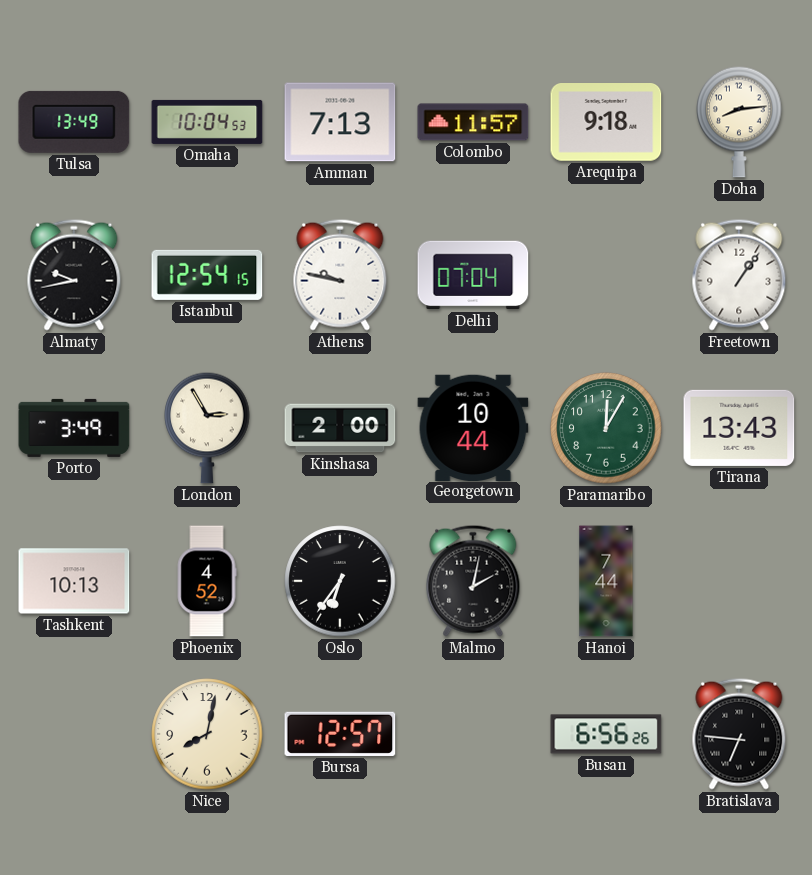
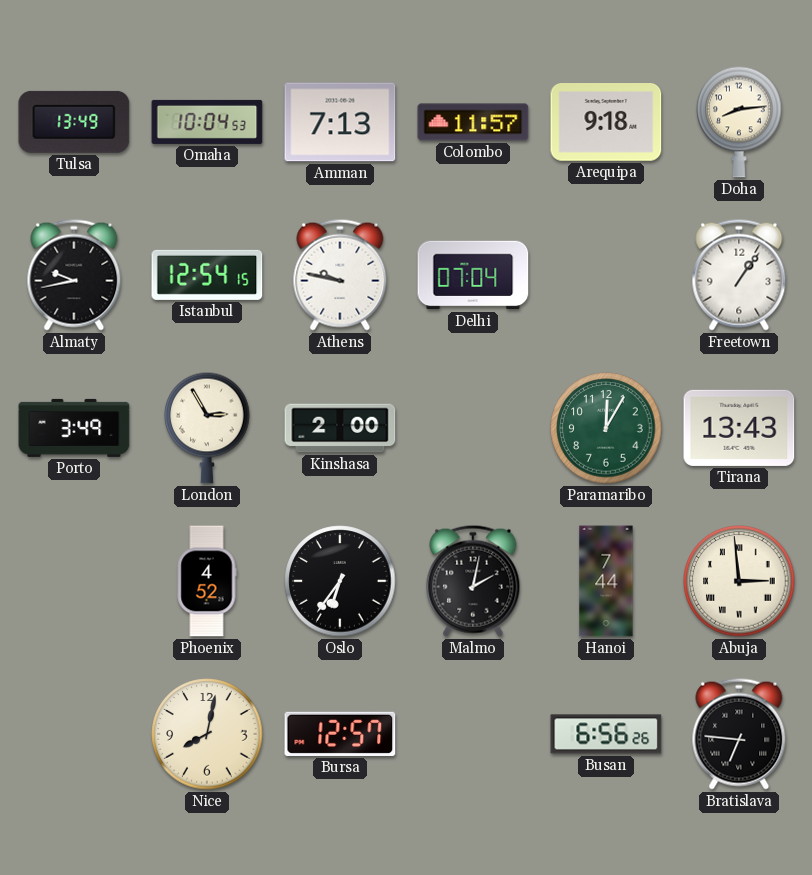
Georgetown: 10:44 -> none (473, 427)
Tashkent: 10:13 -> none (74, 581)
Abuja: none -> 2:59 (739, 581)
